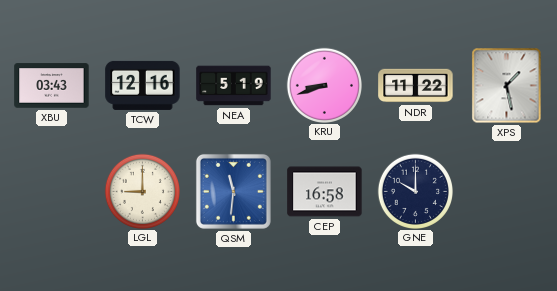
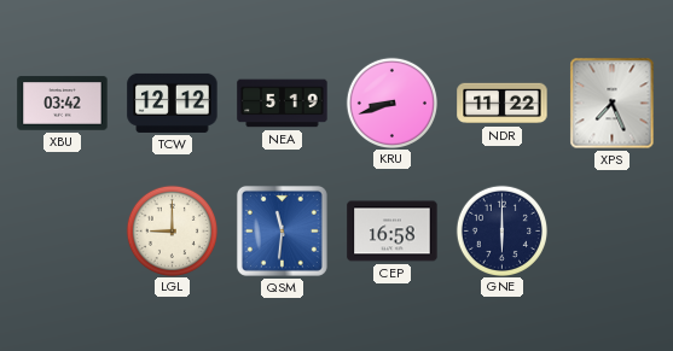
XBU: 03:43 -> 03:42 (63, 104)
TCW: 12:16 -> 12:12 (173, 103)
XPS: 1:28 -> 7:26 (613, 104)
GNE: 10:00 -> 6:00 (501, 230)
